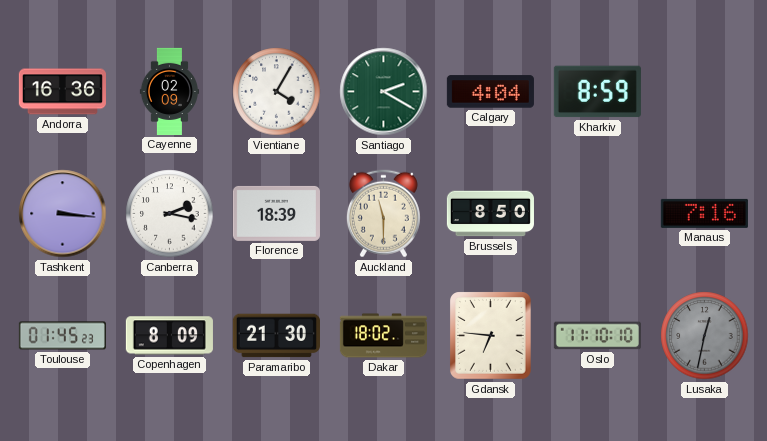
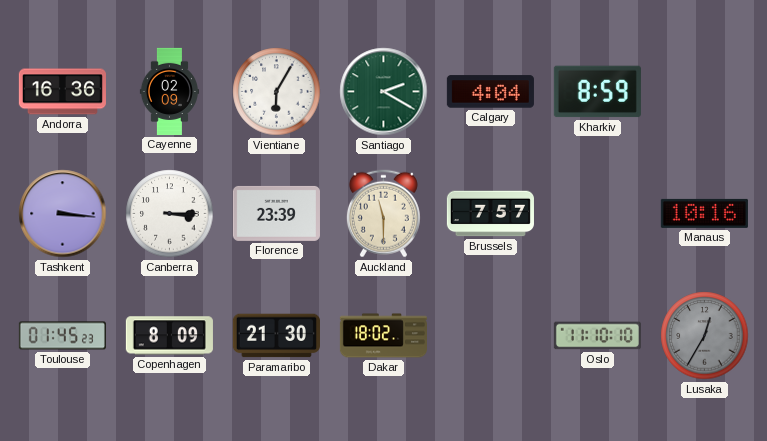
Vientiane: 4:05 -> 6:05 (277, 92)
Canberra: 2:17 -> 3:15 (170, 214)
Florence: 18:39 -> 23:39 (276, 213)
Brussels: 8:50 -> 7:57 (490, 214)
Manaus: 7:16 -> 10:16 (704, 213)
Gdansk: 6:46 -> none (491, 336)
Lusaka: 12:32 -> 12:35 (705, 336)
